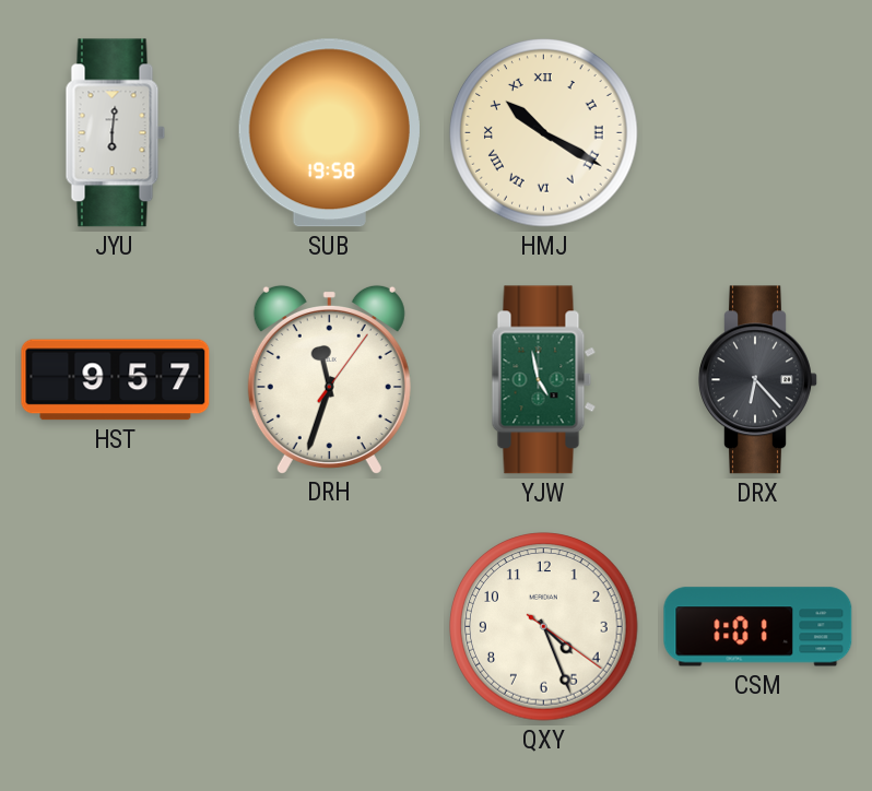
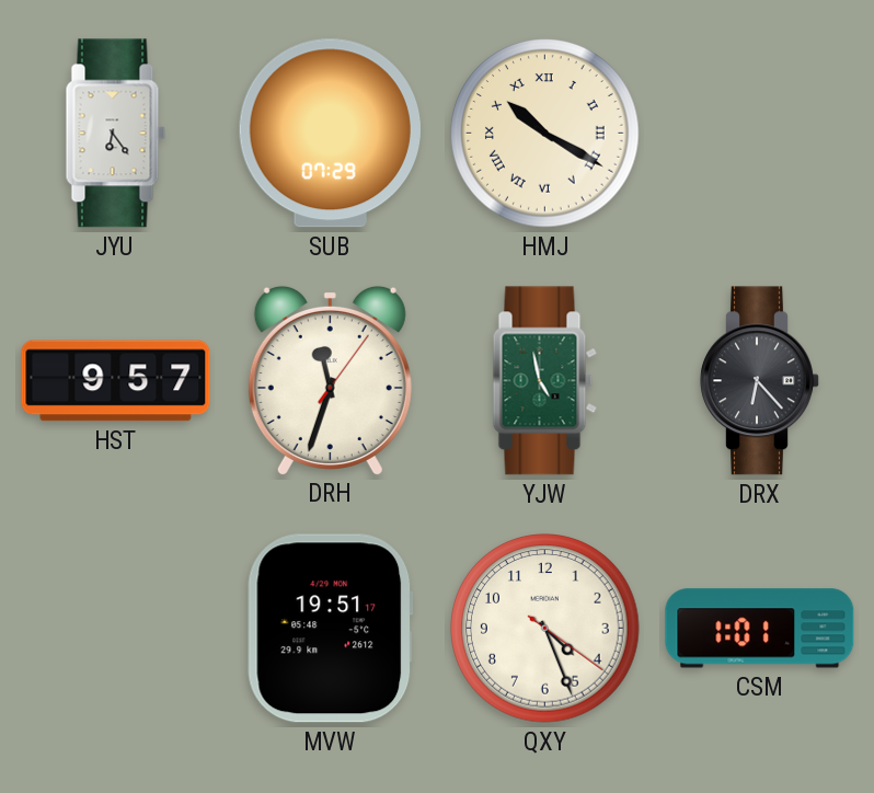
JYU: 6:01 -> 6:24 (116, 134)
SUB: 19:58 -> 07:29 (330, 134)
MVW: none -> 19:51 (331, 629)
